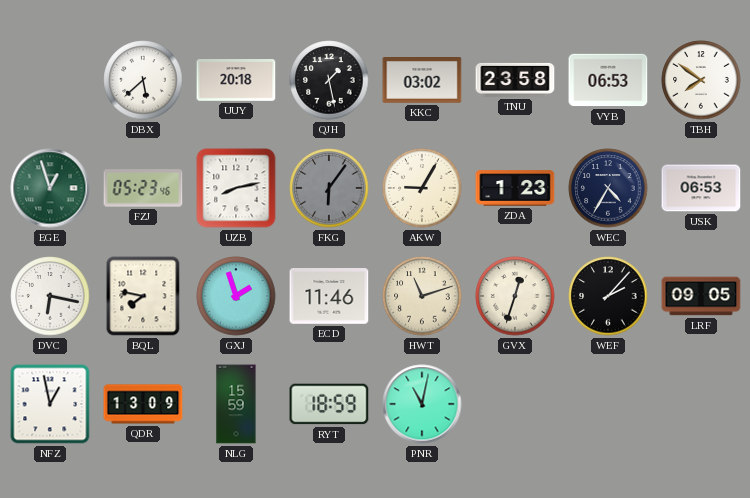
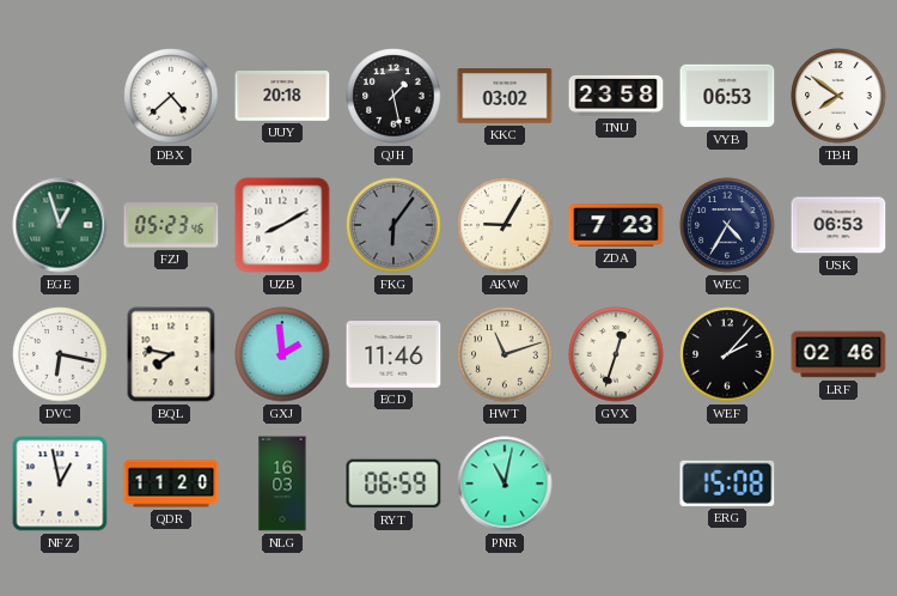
DBX: 5:38 -> 4:38 (171, 96)
UZB: 8:13 -> 8:10 (282, 225)
ZDA: 1:23 -> 7:23 (616, 225)
GXJ: 1:57 -> 1:59 (282, 354)
LRF: 09:05 -> 02:46 (838, 354)
QDR: 13:09 -> 11:20 (171, 484)
NLG: 15:59 -> 16:03 (282, 484)
RYT: 18:59 -> 06:59 (393, 484)
ERG: none -> 15:08 (727, 484)
